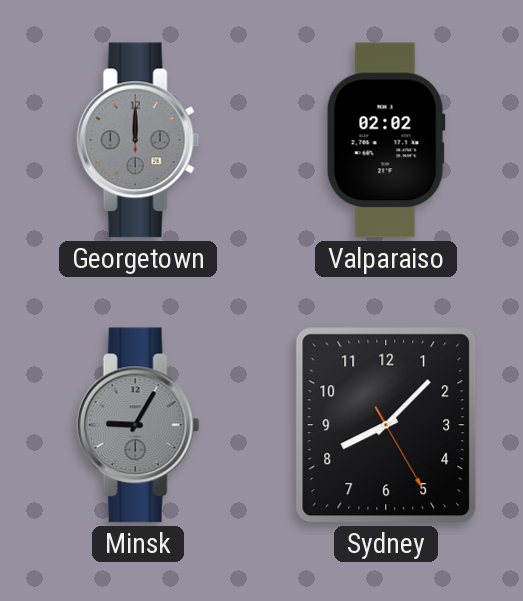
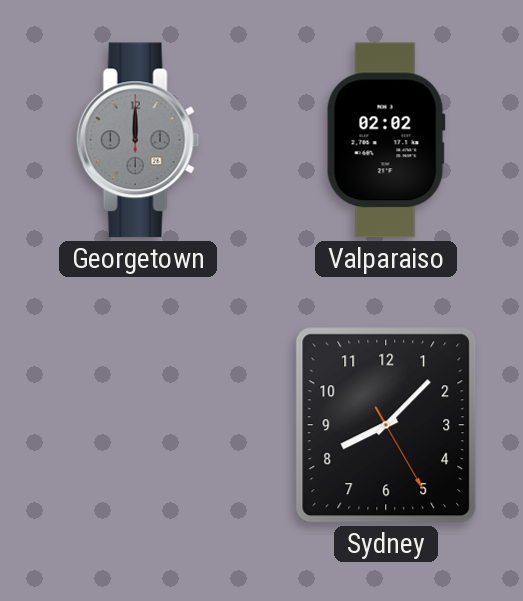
Minsk: 9:05 -> none (138, 425)
